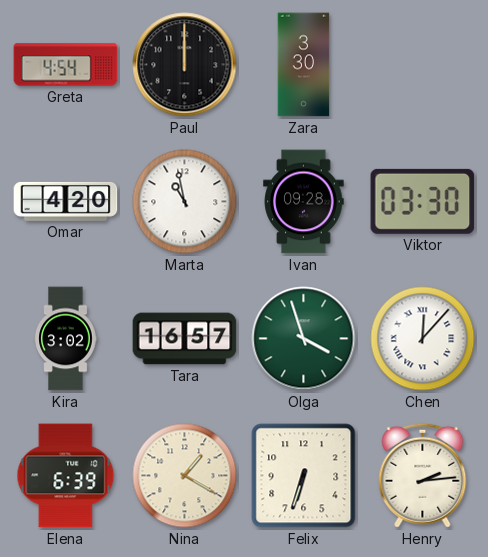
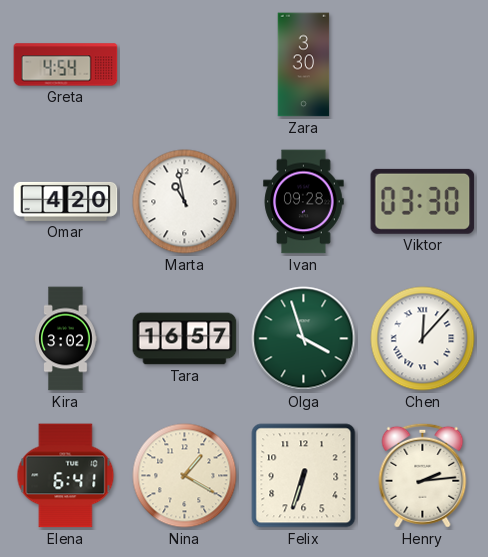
Paul: 12:00 -> none (185, 65)
Elena: 6:39 -> 6:41 (66, 476)
